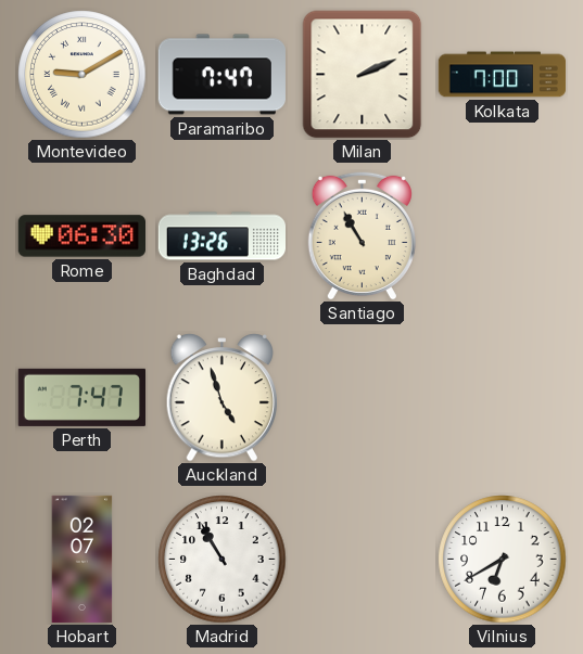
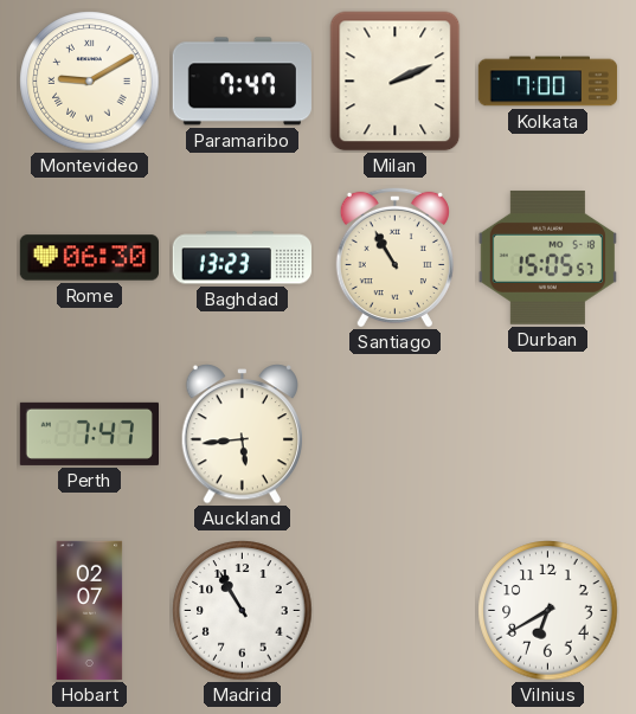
Baghdad: 13:26 -> 13:23 (242, 258)
Durban: none -> 15:05 (547, 258)
Auckland: 4:57 -> 5:44 (243, 435)
